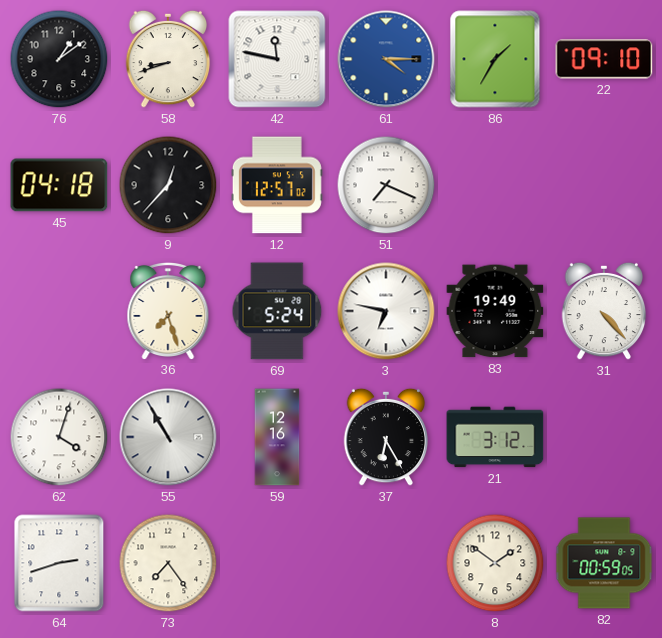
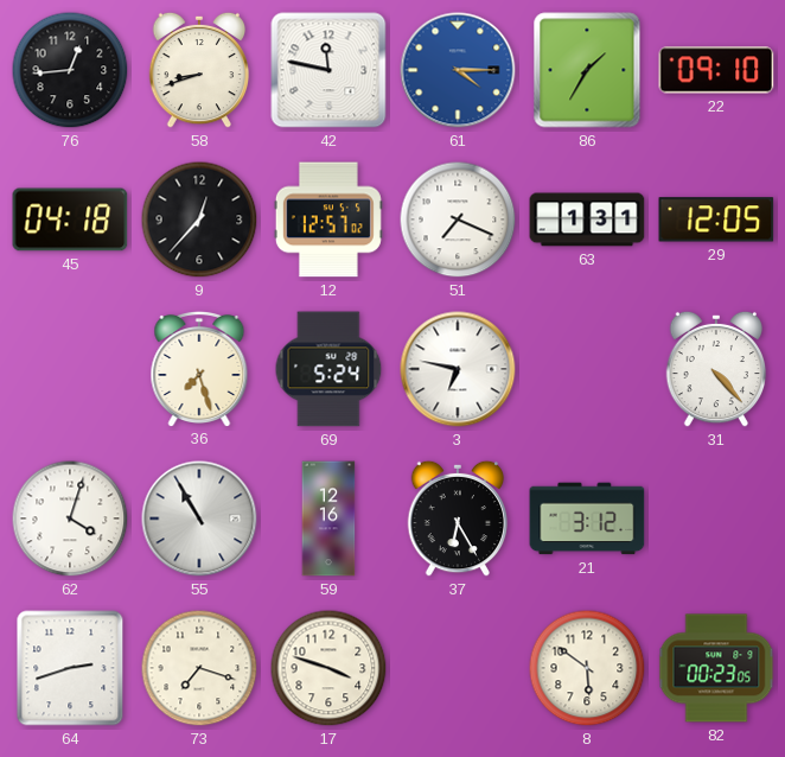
76: 1:09 -> 12:44 (70, 70)
63: none -> 1:31 (587, 220)
29: none -> 12:05 (716, 220)
83: 19:49 -> none (495, 311)
73: 7:24 -> 7:18 (199, 668)
17: none -> 3:48 (328, 668)
8: 1:51 -> 5:51 (587, 668)
82: 00:59 -> 00:23 (716, 668)
